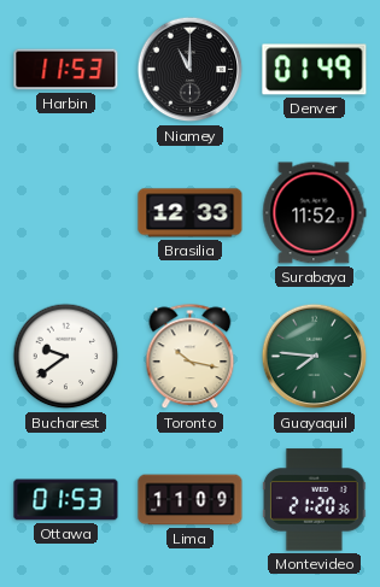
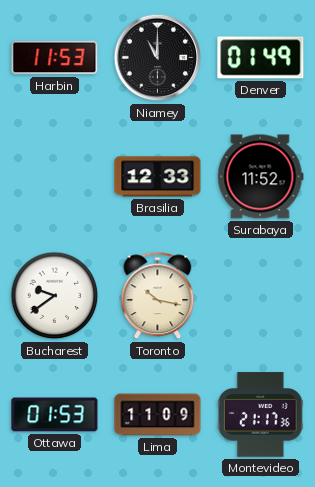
Guayaquil: 7:46 -> none (315, 357)
Montevideo: 21:20 -> 21:17 (260, 415)
